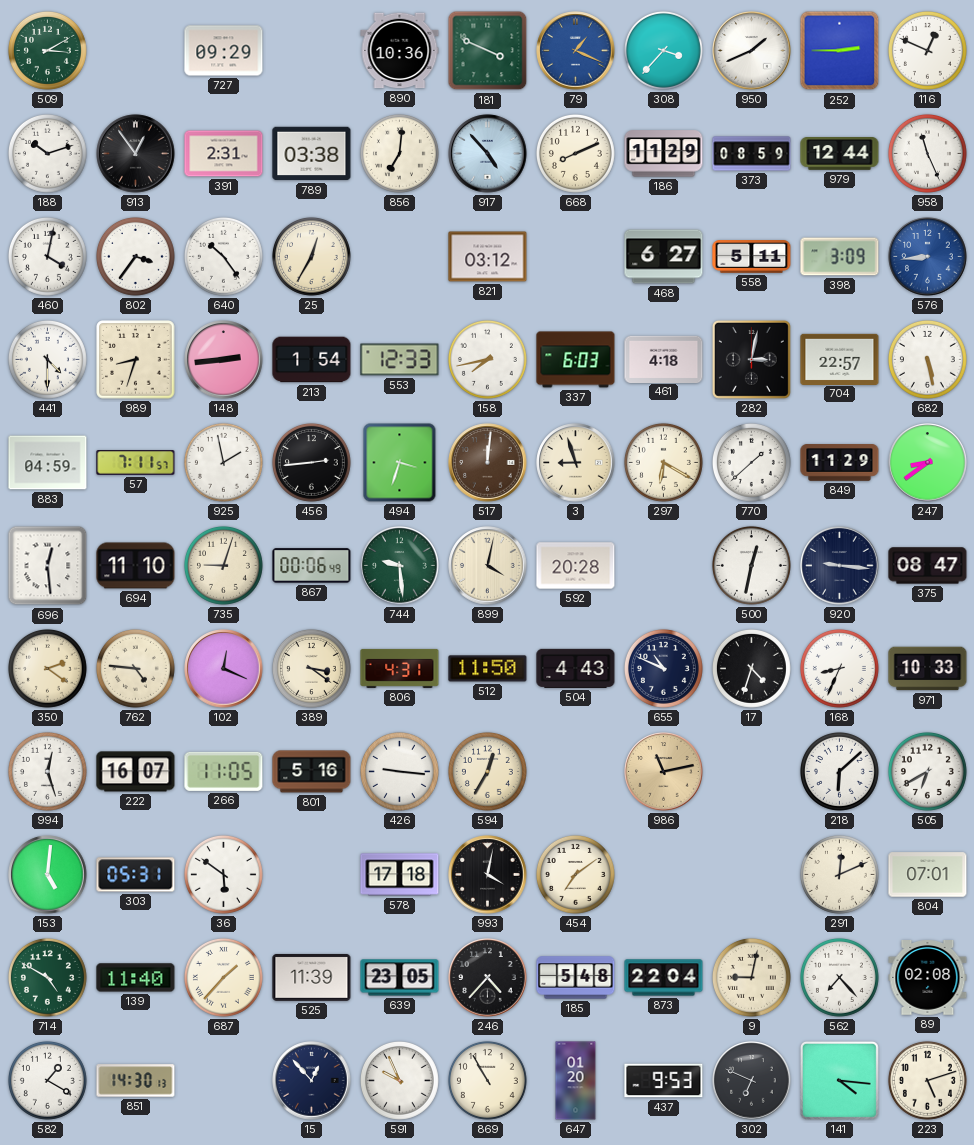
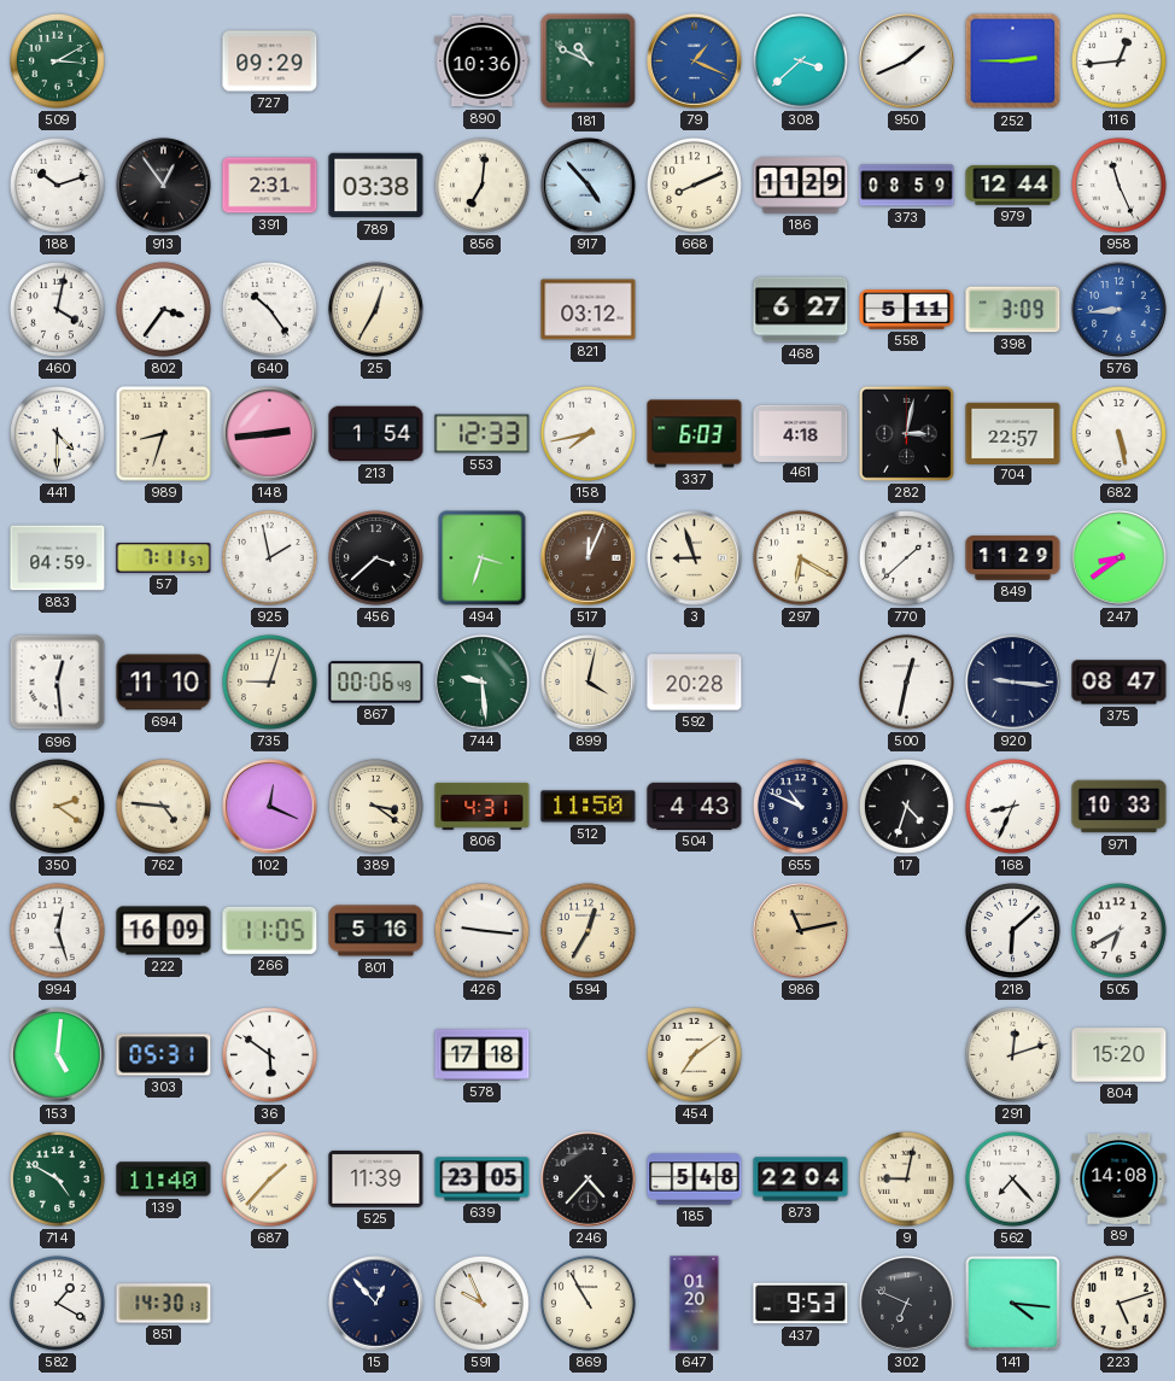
181: 3:49 -> 10:49 (589, 62)
308: 3:37 -> 3:38 (800, 60)
116: 12:49 -> 12:44 (1118, 60)
456: 2:44 -> 3:38 (375, 557)
517: 12:01 -> 12:04 (589, 558)
222: 16:07 -> 16:09 (164, 931)
993: 4:02 -> none (488, 875)
291: 12:11 -> 12:12 (1012, 1054)
804: 07:01 -> 15:20 (1120, 1055)
89: 02:08 -> 14:08 (1120, 1180)
